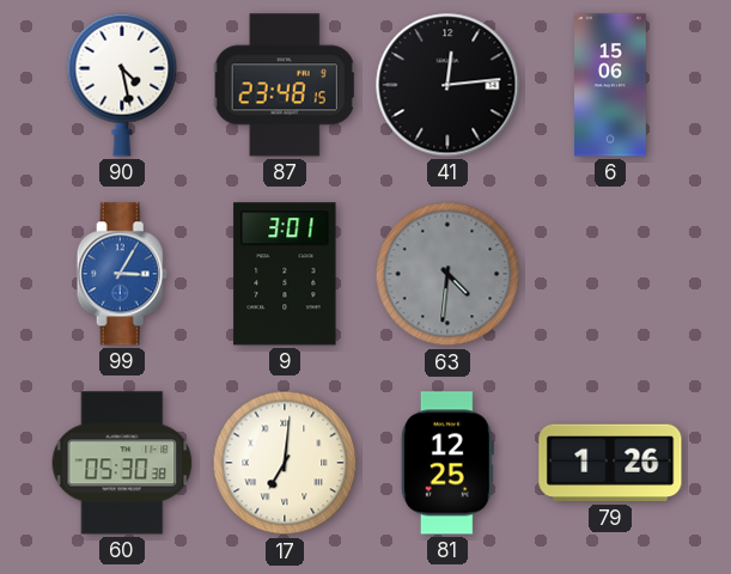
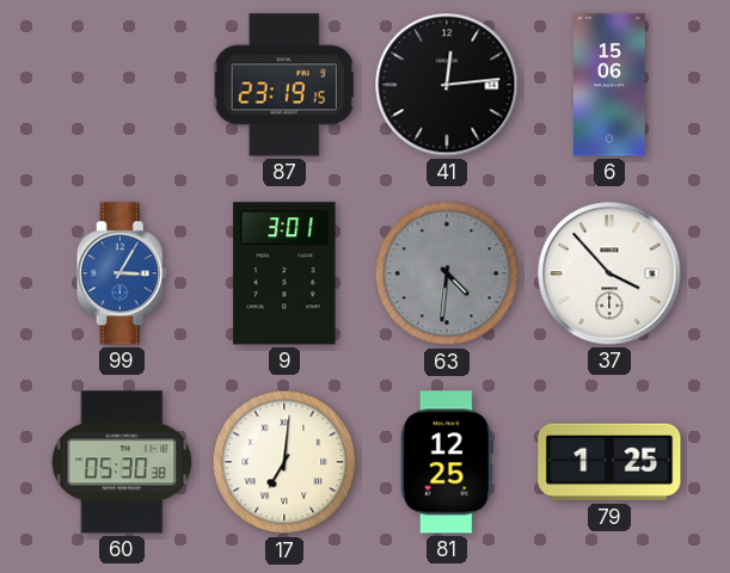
90: 4:28 -> none (122, 85)
87: 23:48 -> 23:19 (284, 85)
37: none -> 3:53 (609, 273)
79: 1:26 -> 1:25 (609, 462)
